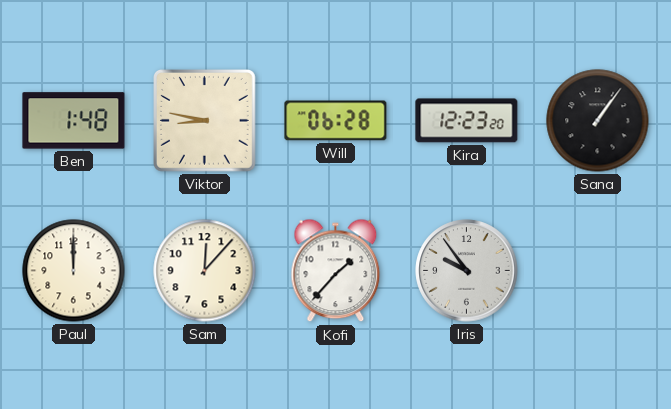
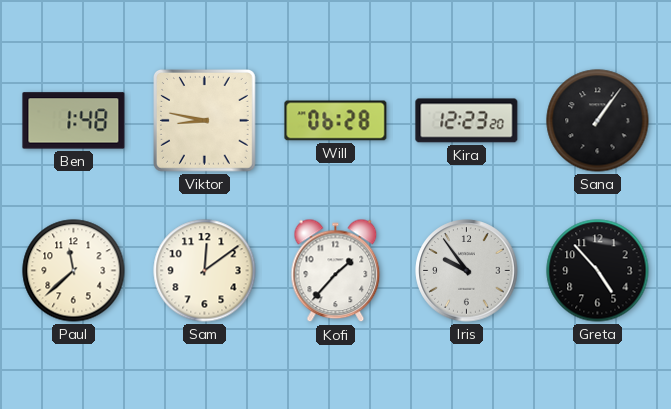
Paul: 12:00 -> 11:38 (74, 271)
Sam: 12:07 -> 12:09 (205, 271)
Greta: none -> 4:53 (598, 271)
